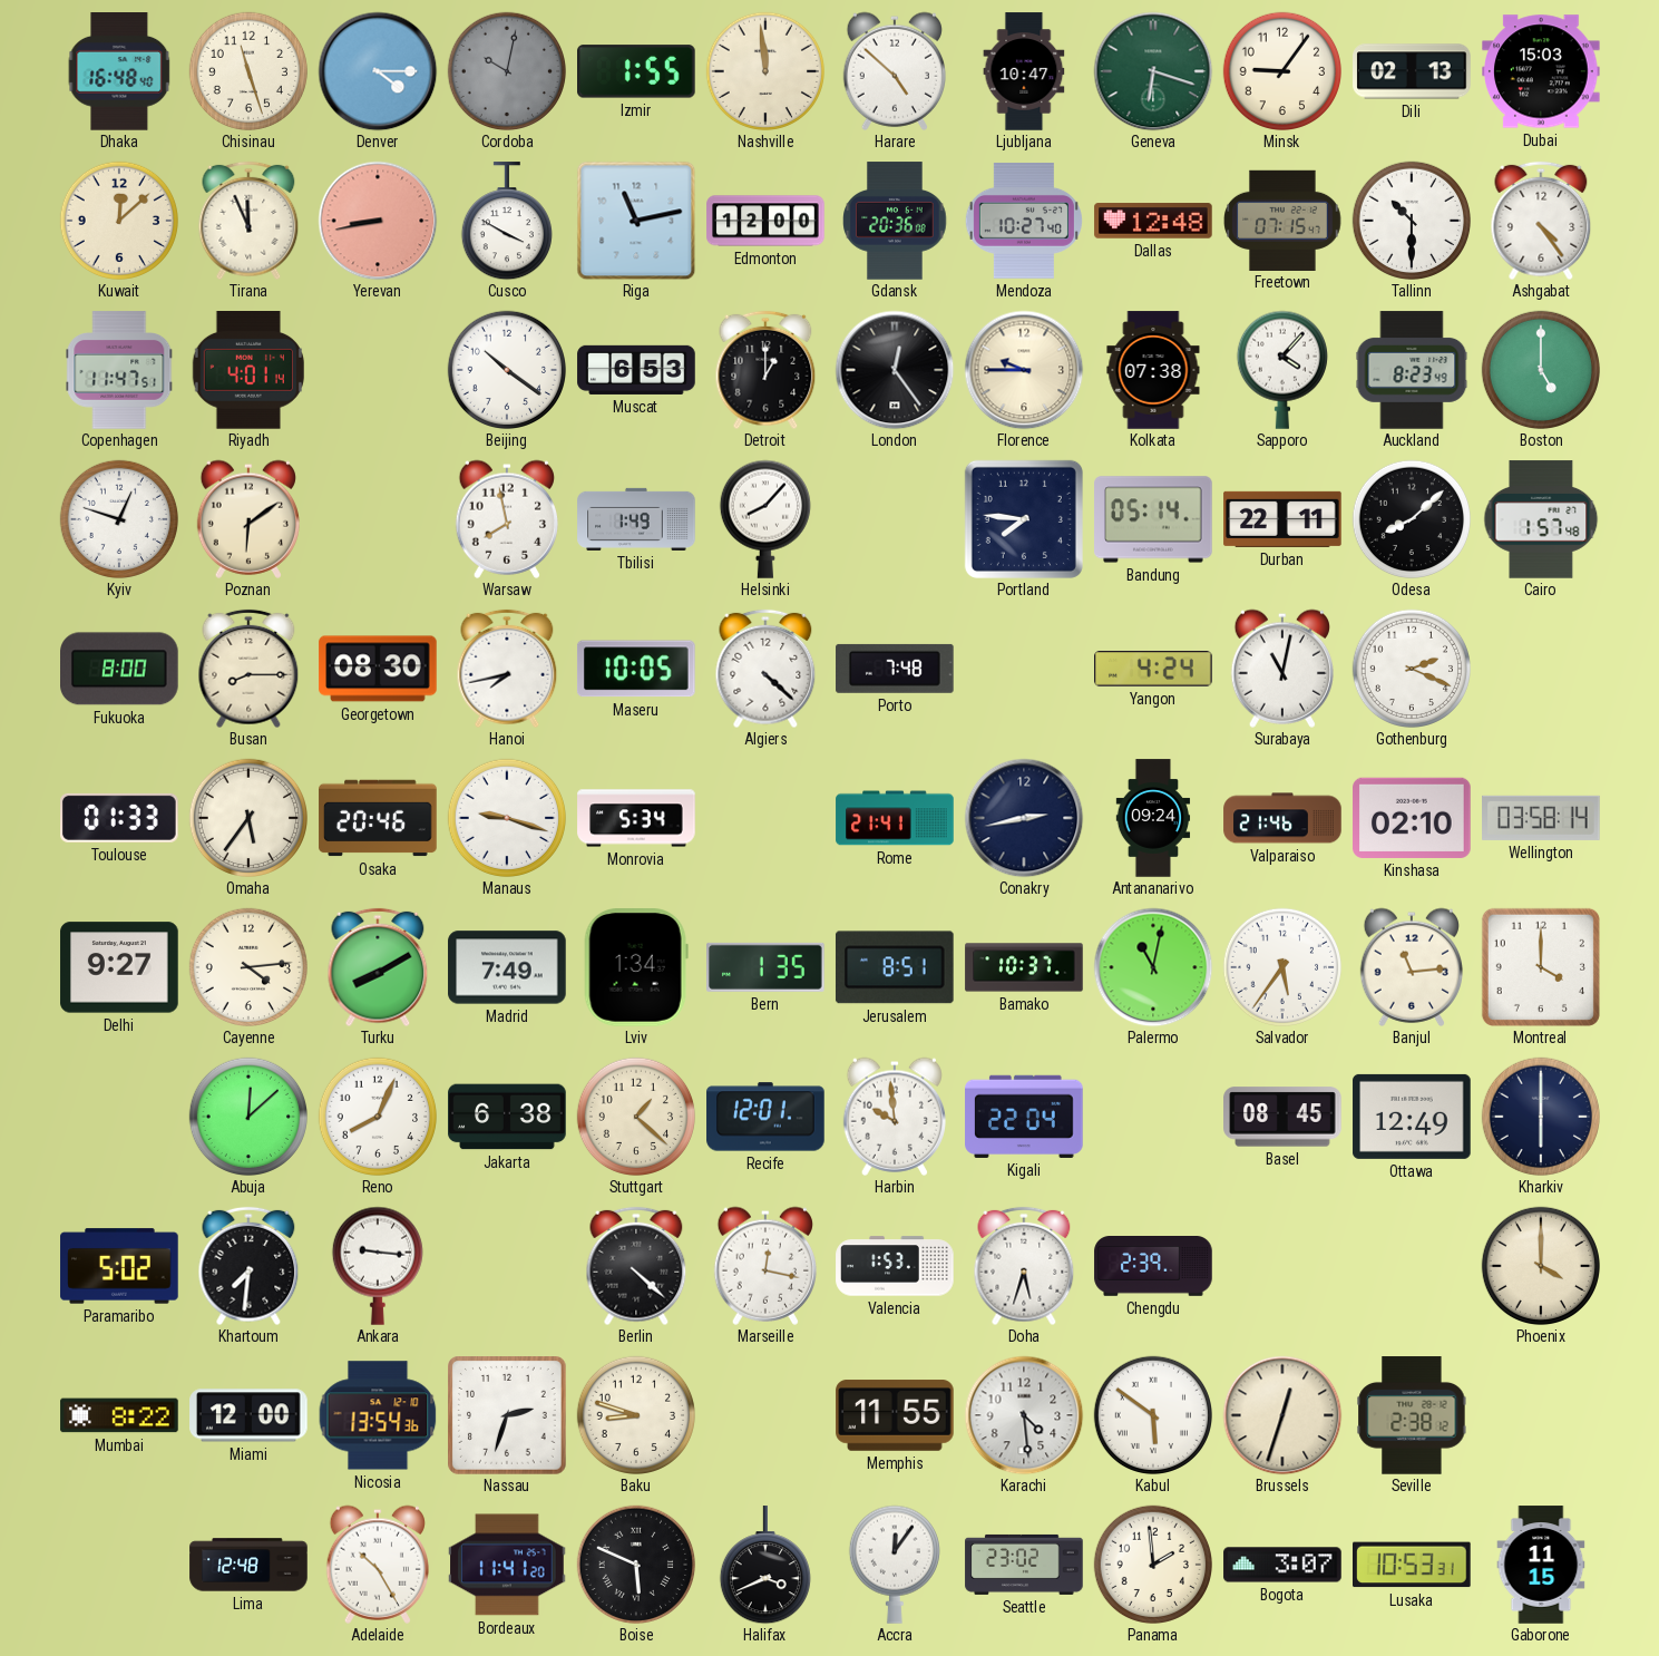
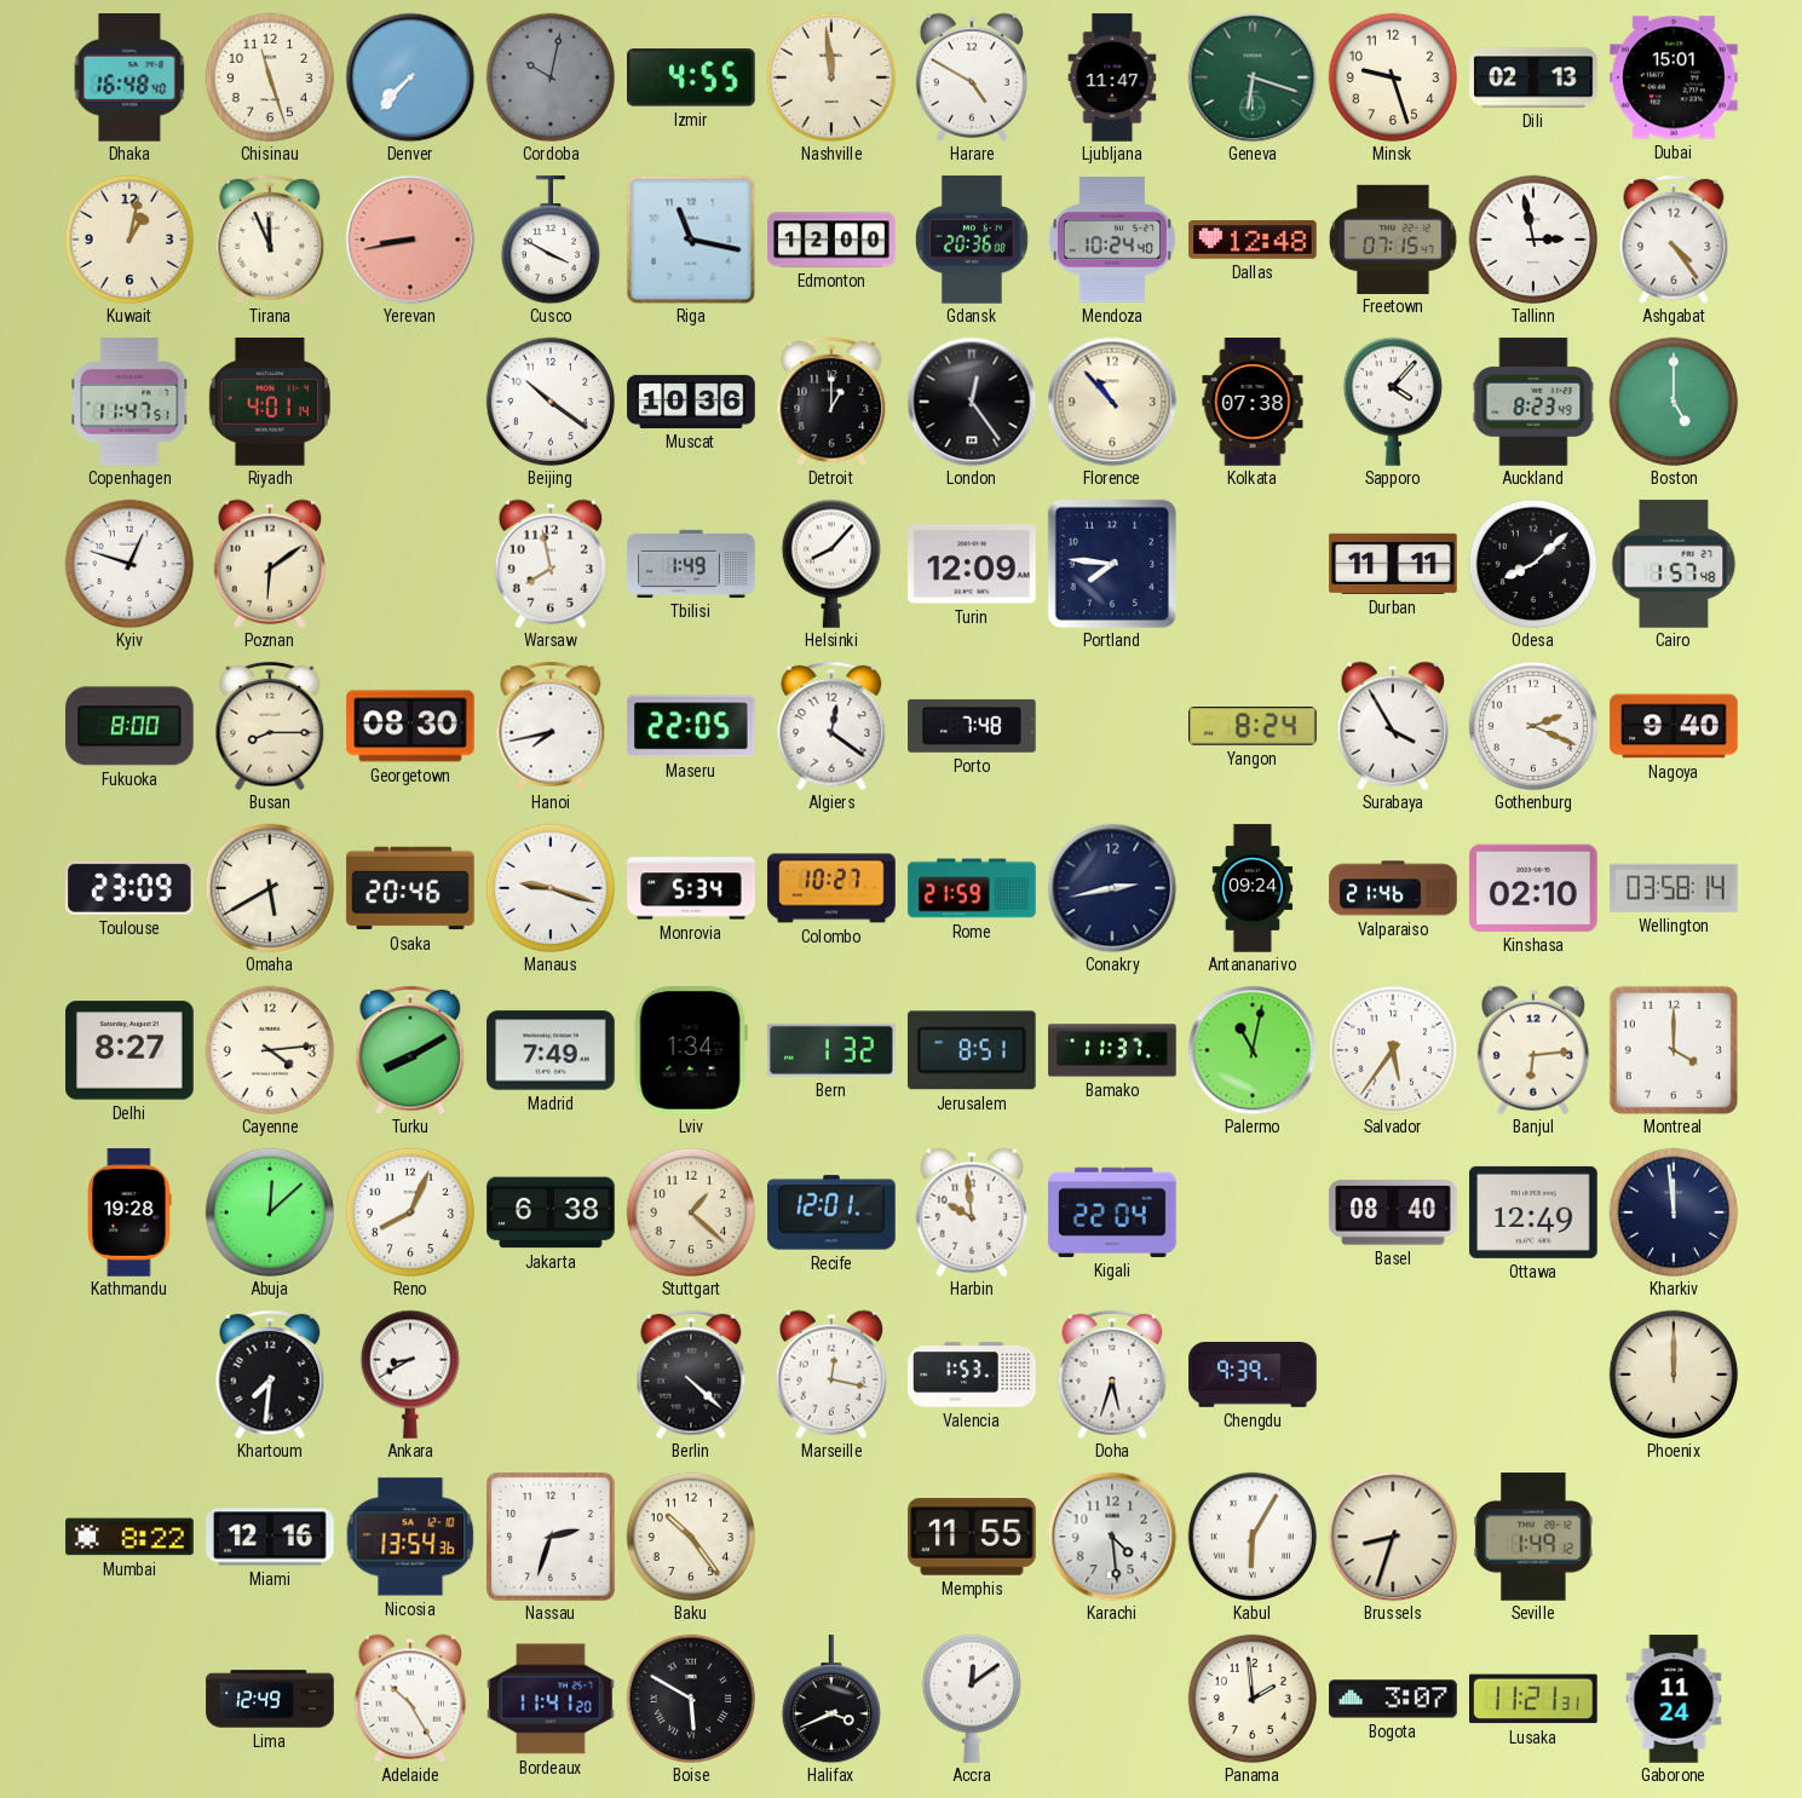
Denver: 4:15 -> 7:37 (410, 77)
Izmir: 1:55 -> 4:55 (692, 77)
Harare: 4:52 -> 4:50 (971, 77)
Ljubljana: 10:47 -> 11:47 (1112, 77)
Minsk: 9:06 -> 9:27 (1392, 76)
Dubai: 15:03 -> 15:01 (1674, 77)
Kuwait: 12:08 -> 1:02 (128, 238)
Riga: 11:13 -> 11:17 (691, 240)
Mendoza: 10:27 -> 10:24 (1112, 241)
Tallinn: 10:30 -> 2:58 (1532, 238)
Muscat: 6:53 -> 10:36 (691, 402)
Florence: 9:45 -> 10:53 (1112, 402)
Turin: none -> 12:09 (972, 564)
Bandung: 05:14 -> none (1153, 519)
Durban: 22:11 -> 11:11 (1393, 564)
Maseru: 10:05 -> 22:05 (691, 726)
Algiers: 4:22 -> 12:21 (831, 726)
Yangon: 4:24 -> 8:24 (1253, 727)
Surabaya: 11:02 -> 3:55 (1392, 726)
Nagoya: none -> 9:40 (1674, 726)
Toulouse: 01:33 -> 23:09 (131, 888)
Omaha: 5:36 -> 5:40 (269, 887)
Colombo: none -> 10:27 (831, 888)
Rome: 21:41 -> 21:59 (972, 888)
Delhi: 9:27 -> 8:27 (129, 1050)
Bern: 1:35 -> 1:32 (831, 1050)
Bamako: 10:37 -> 11:37 (1112, 1050)
Banjul: 11:14 -> 6:14 (1532, 1050)
Kathmandu: none -> 19:28 (129, 1212)
Basel: 08:45 -> 08:40 (1393, 1212)
Kharkiv: 6:00 -> 11:59 (1673, 1211)
Paramaribo: 5:02 -> none (119, 1266)
Ankara: 9:16 -> 8:40 (409, 1375)
Chengdu: 2:39 -> 9:39 (1253, 1376)
Phoenix: 4:00 -> 12:00 (1673, 1373)
Miami: 12:00 -> 12:16 (270, 1537)
Baku: 8:48 -> 10:24 (690, 1535)
Kabul: 5:51 -> 6:05 (1251, 1535)
Brussels: 12:33 -> 8:33 (1393, 1537)
Seville: 2:38 -> 1:49 (1533, 1537)
Lima: 12:48 -> 12:49 (270, 1699)
Boise: 5:49 -> 5:50 (690, 1698)
Accra: 12:06 -> 12:09 (971, 1699)
Seattle: 23:02 -> none (1024, 1565)
Lusaka: 10:53 -> 11:21 (1535, 1699)
Gaborone: 11:15 -> 11:24 (1674, 1699)
